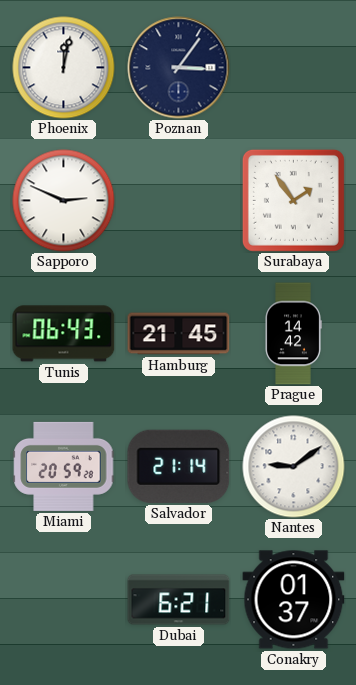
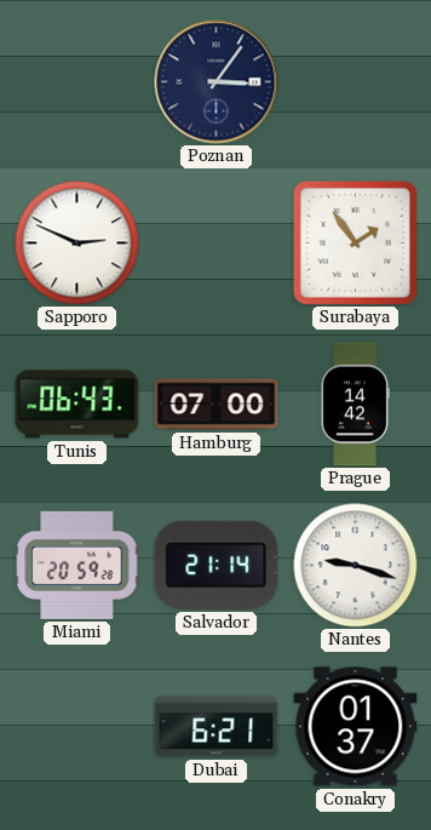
Phoenix: 12:02 -> none (64, 68)
Hamburg: 21:45 -> 07:00 (217, 405)
Nantes: 9:09 -> 9:18 (356, 566)
